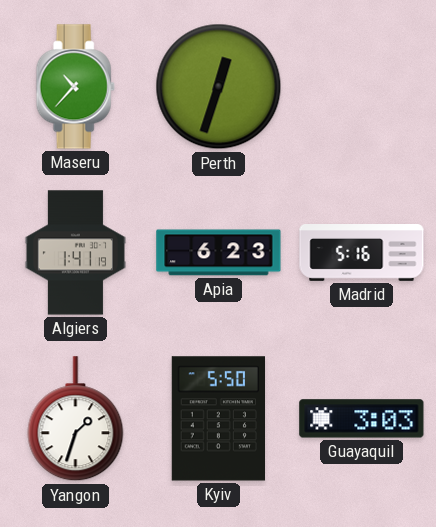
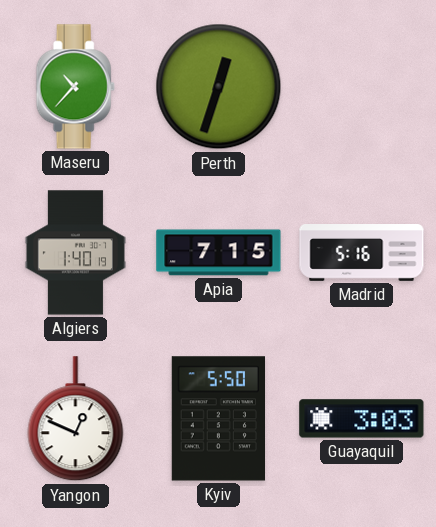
Algiers: 1:41 -> 1:40 (75, 253)
Apia: 6:23 -> 7:15 (219, 253)
Yangon: 1:33 -> 12:49 (76, 419)
